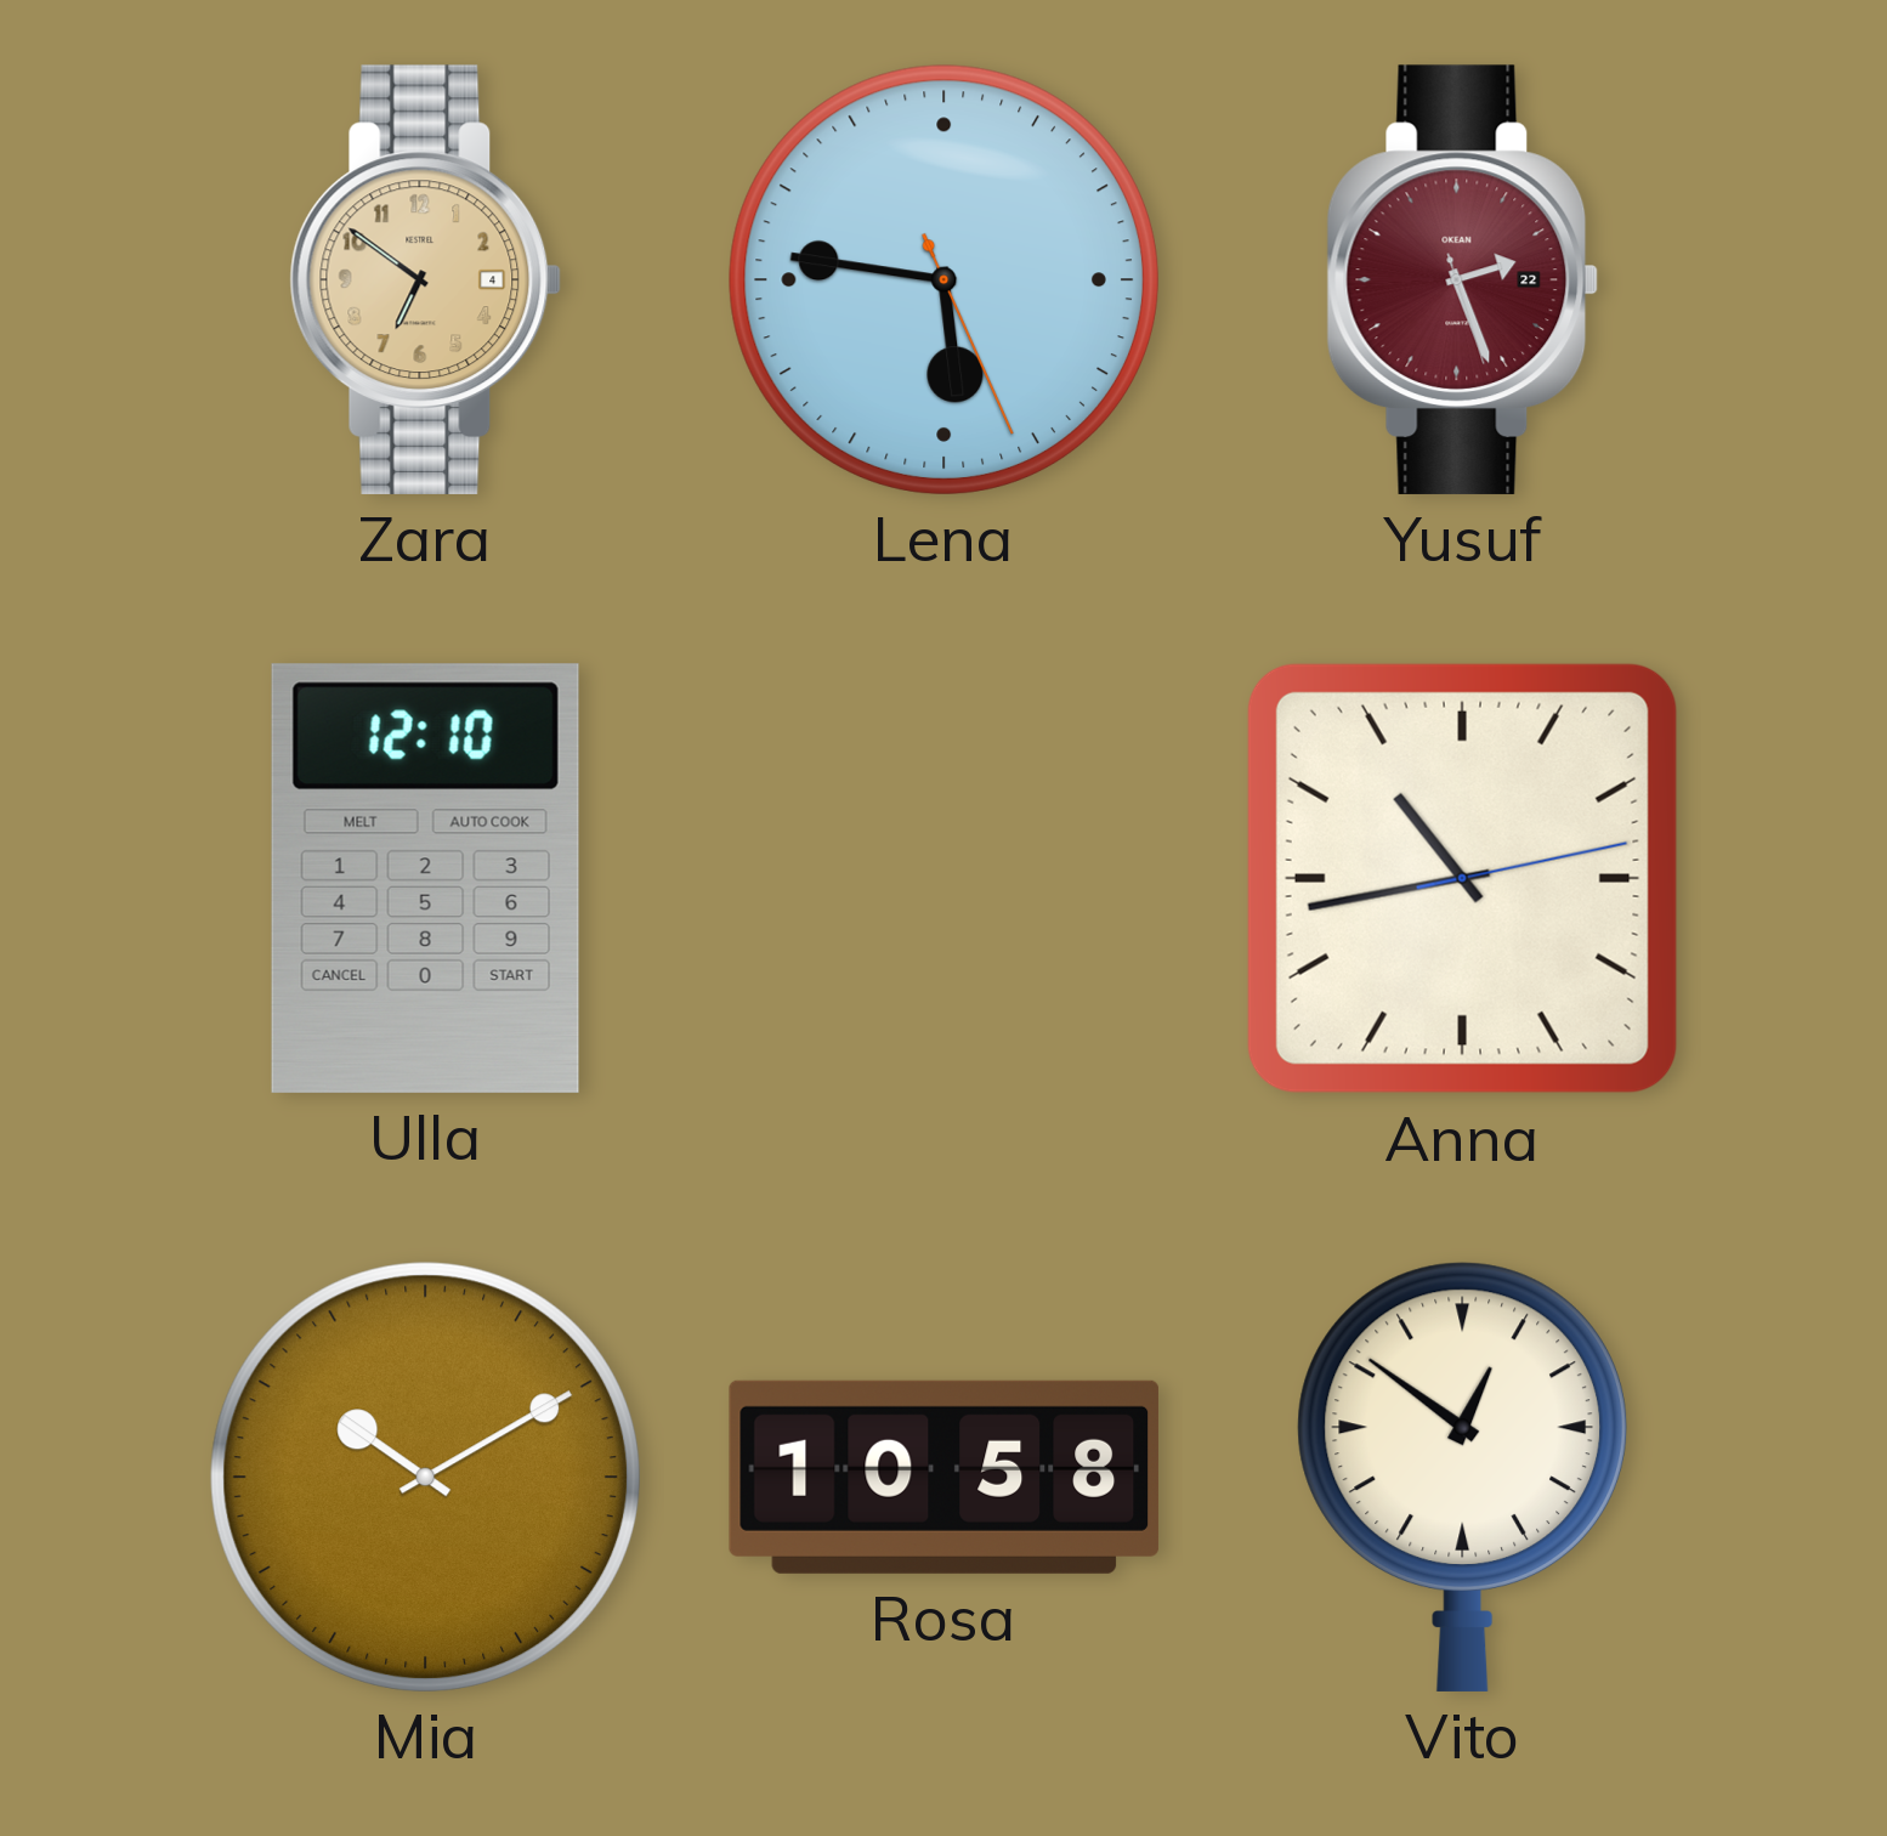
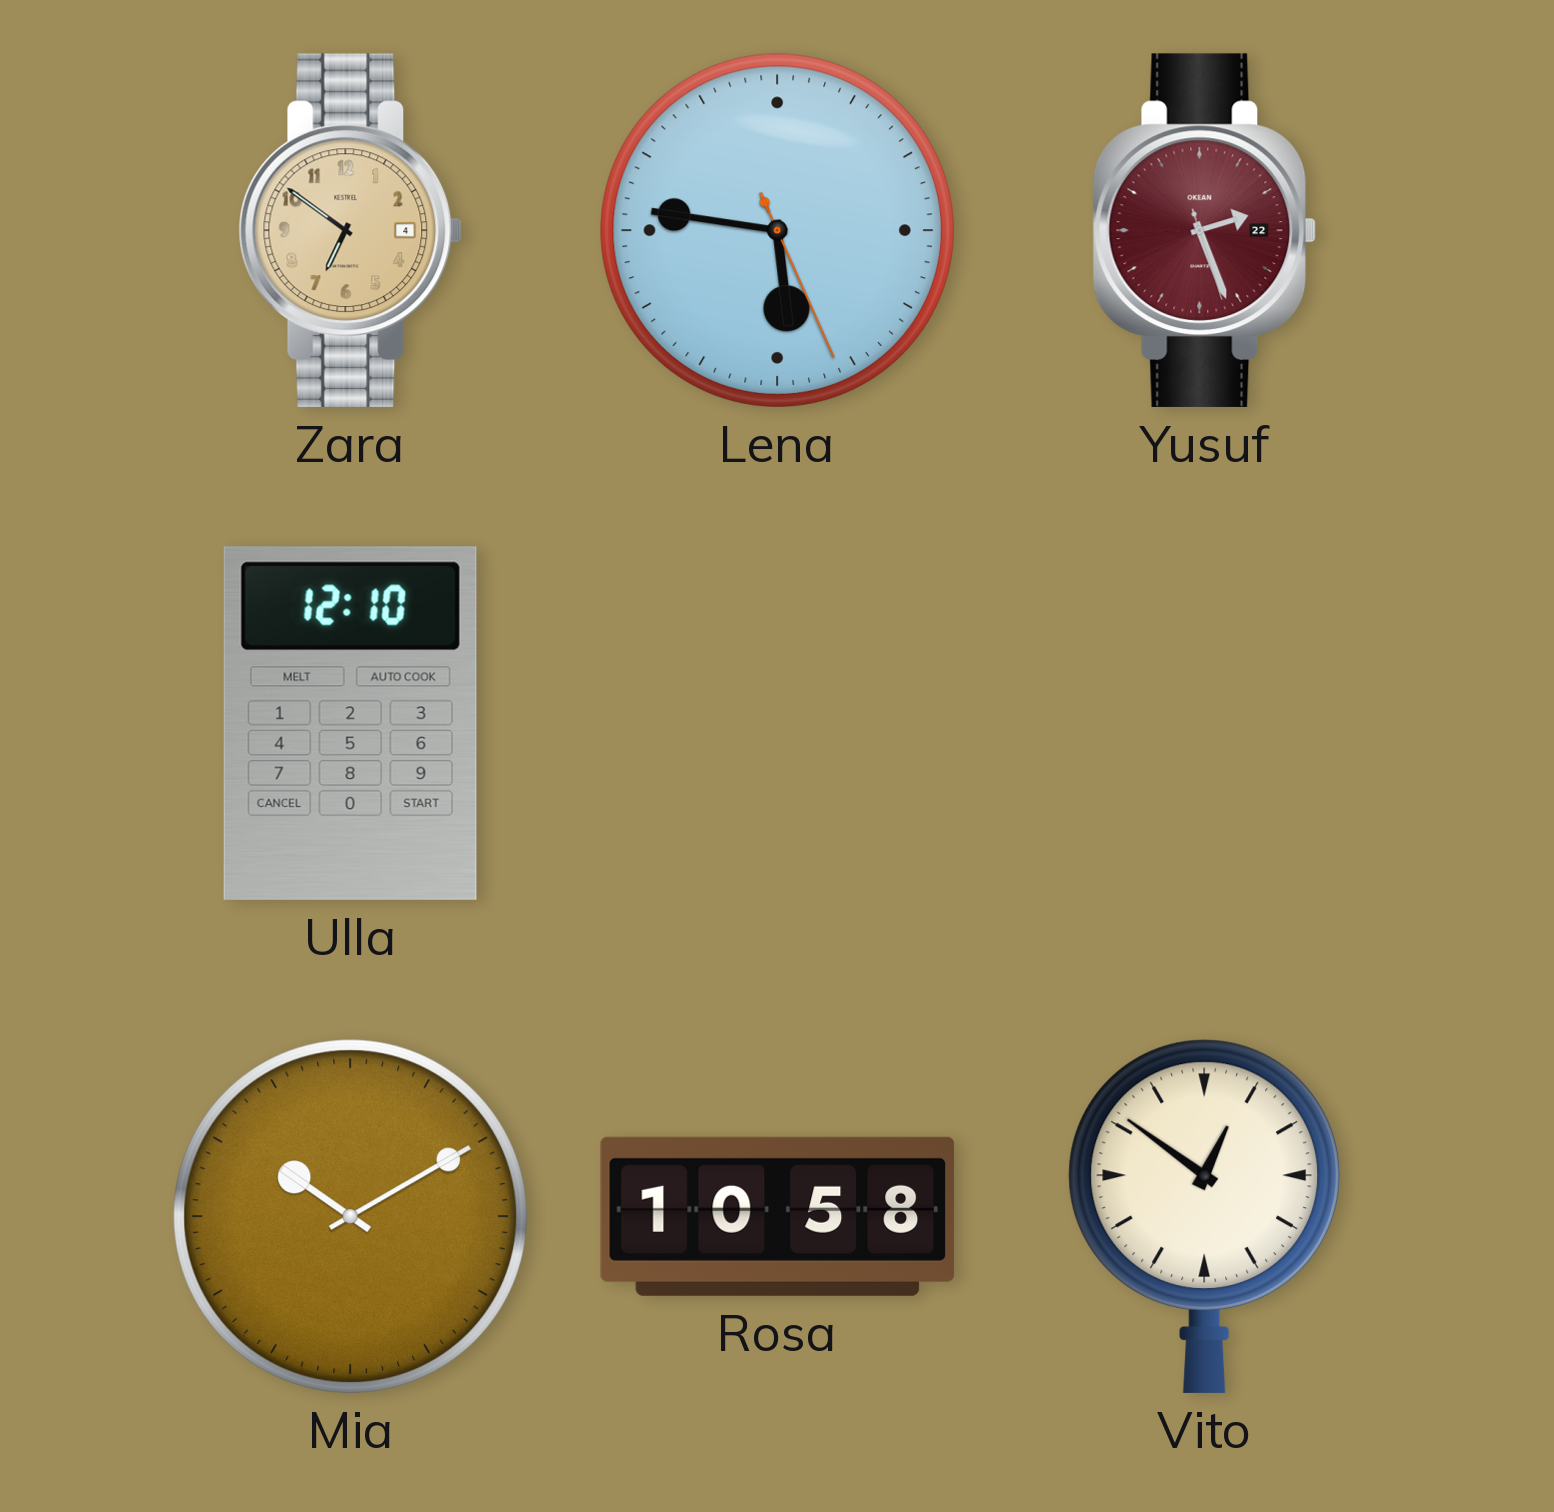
Anna: 10:43 -> none (1462, 878)
